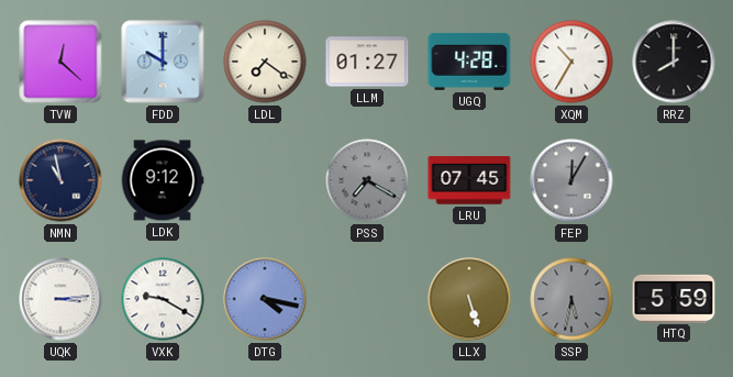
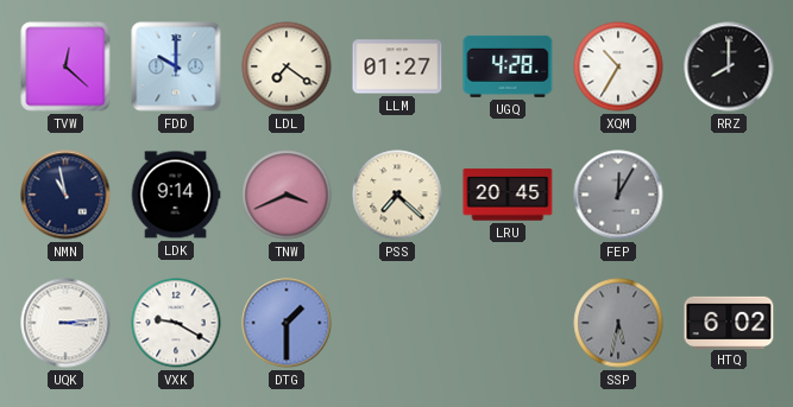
LDK: 9:12 -> 9:14 (176, 195)
TNW: none -> 3:41 (287, 195)
PSS: 7:20 -> 7:22 (397, 195)
PSS dial: grey -> cream (397, 195)
LRU: 07:45 -> 20:45 (508, 195)
DTG: 4:17 -> 1:30 (287, 323)
LLX: 5:27 -> none (469, 299)
HTQ: 5:59 -> 6:02 (729, 322)
